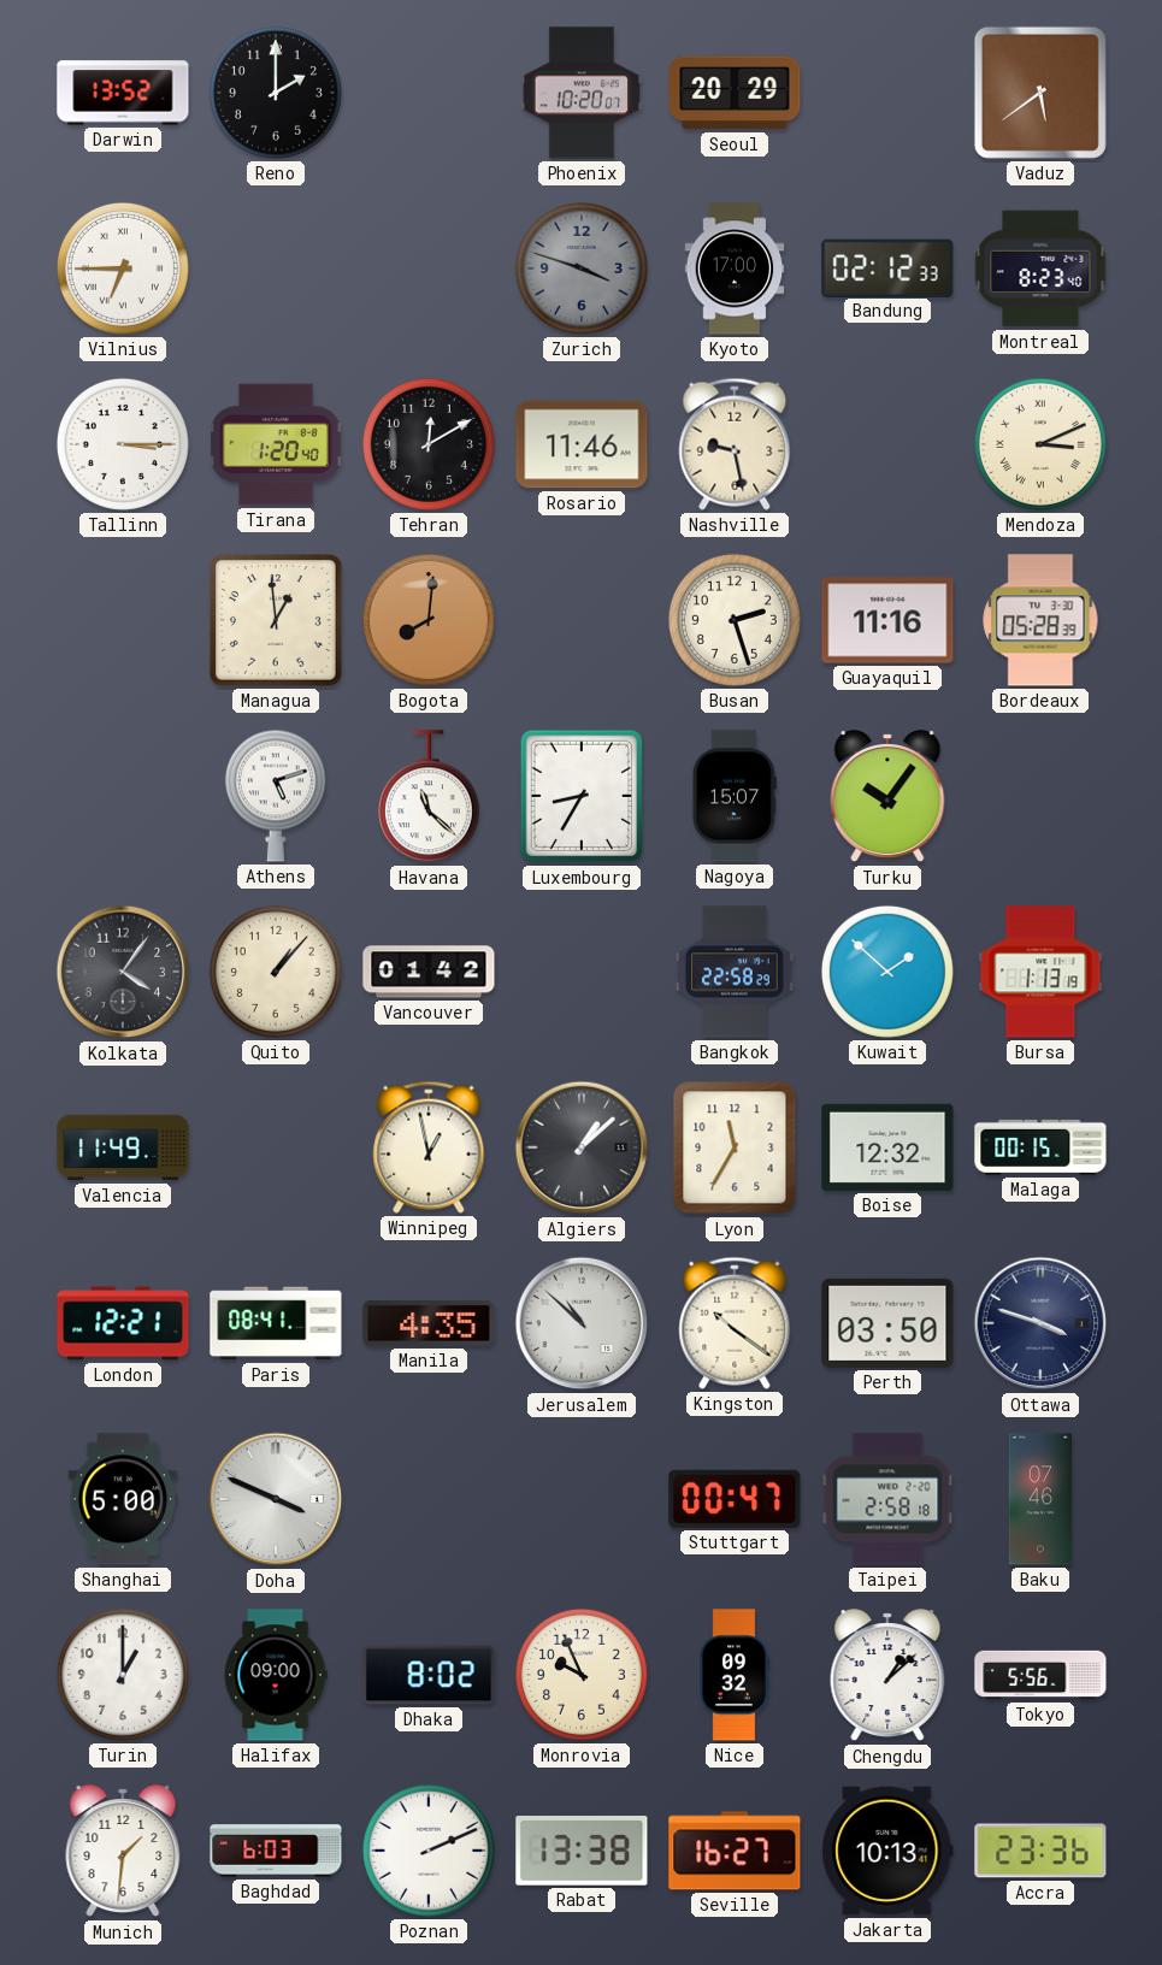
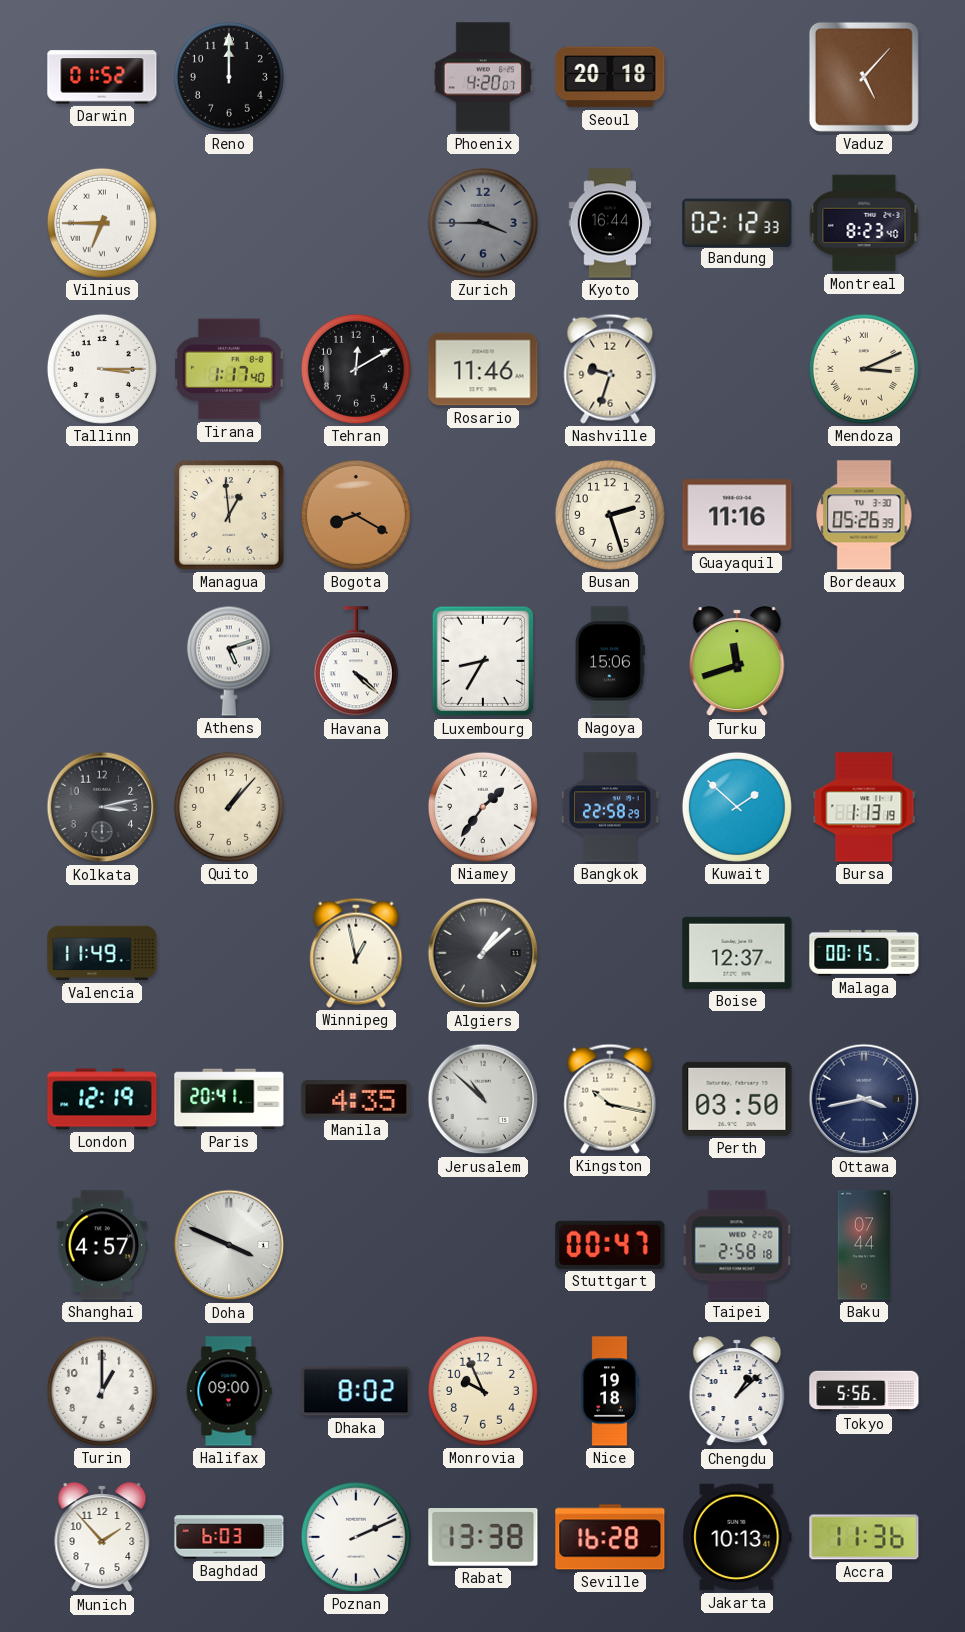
Darwin: 13:52 -> 01:52 (102, 77)
Reno: 2:00 -> 12:00 (229, 77)
Phoenix: 10:20 -> 4:20 (482, 77)
Seoul: 20:29 -> 20:18 (610, 77)
Vaduz: 5:39 -> 5:07 (864, 77)
Zurich: 3:48 -> 3:45 (483, 223)
Kyoto: 17:00 -> 16:44 (610, 223)
Tirana: 1:20 -> 1:17 (229, 369)
Nashville: 9:28 -> 9:33 (610, 369)
Bogota: 8:01 -> 8:20 (356, 515)
Bordeaux: 05:28 -> 05:26 (864, 515)
Havana: 11:22 -> 4:22 (356, 662)
Nagoya: 15:07 -> 15:06 (610, 661)
Turku: 10:06 -> 11:42 (737, 662)
Kolkata: 4:06 -> 3:13 (102, 807)
Vancouver: 01:42 -> none (429, 972)
Niamey: none -> 1:36 (483, 807)
Lyon: 11:35 -> none (735, 1147)
Boise: 12:32 -> 12:37 (737, 953)
London: 12:21 -> 12:19 (102, 1099)
Paris: 08:41 -> 20:41 (229, 1099)
Kingston: 10:21 -> 10:17 (610, 1099)
Ottawa: 3:48 -> 3:43 (864, 1099)
Shanghai: 5:00 -> 4:57 (102, 1245)
Baku: 07:46 -> 07:44 (864, 1245)
Nice: 09:32 -> 19:18 (610, 1391)
Munich: 1:31 -> 1:53 (102, 1538)
Seville: 16:27 -> 16:28 (610, 1537)
Accra: 23:36 -> 11:36 (864, 1537)
